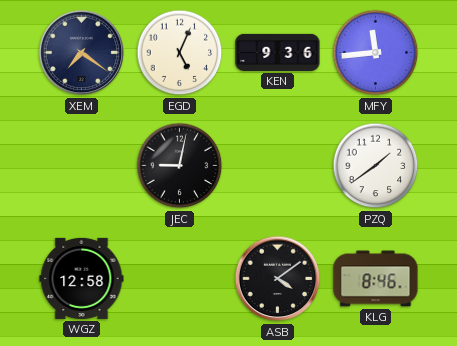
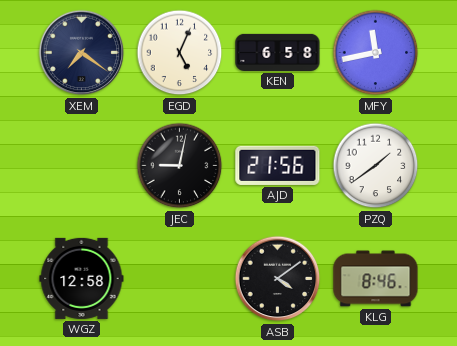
KEN: 9:36 -> 6:58 (278, 52)
MFY: 11:44 -> 11:43 (376, 53)
AJD: none -> 21:56 (278, 165)
